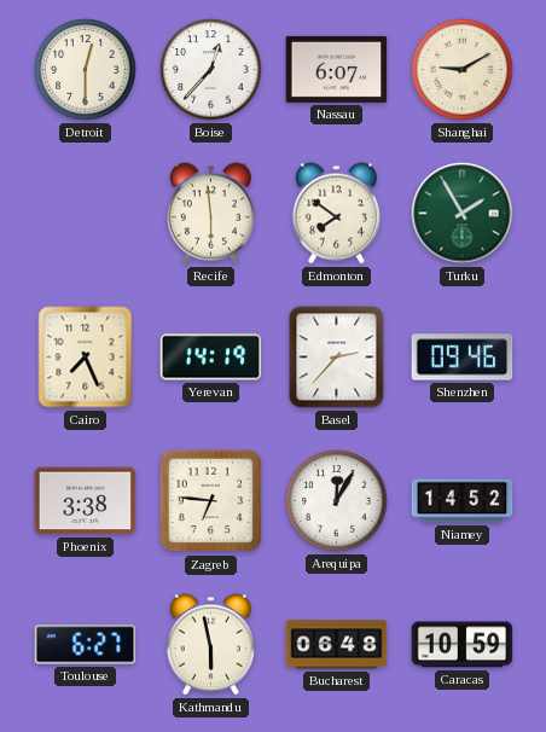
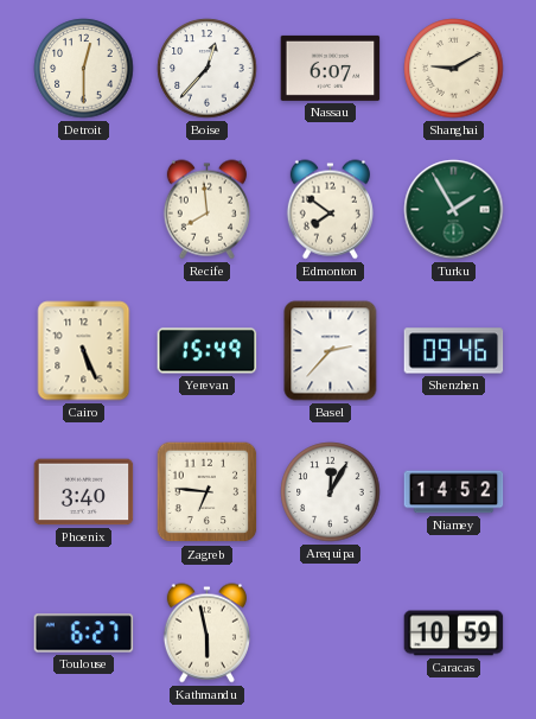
Recife: 5:59 -> 7:59 (206, 210)
Cairo: 7:26 -> 5:26 (84, 351)
Yerevan: 14:19 -> 15:49 (208, 351)
Phoenix: 3:38 -> 3:40 (84, 492)
Bucharest: 06:48 -> none (337, 645)
